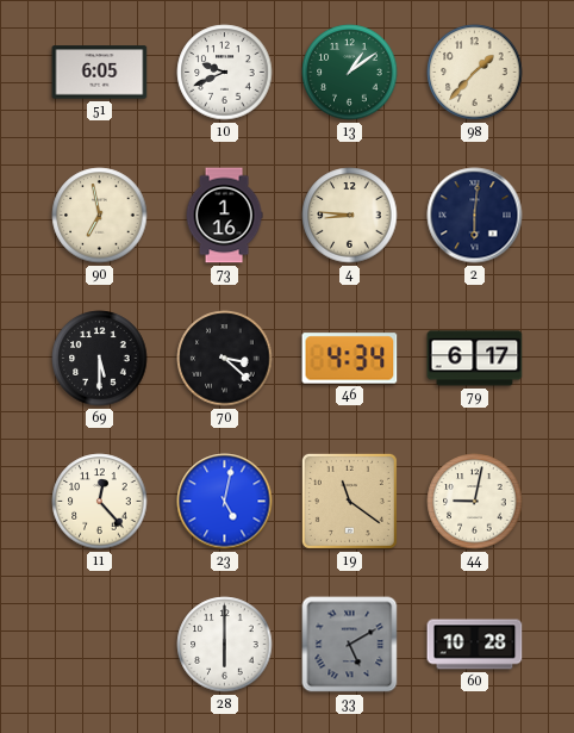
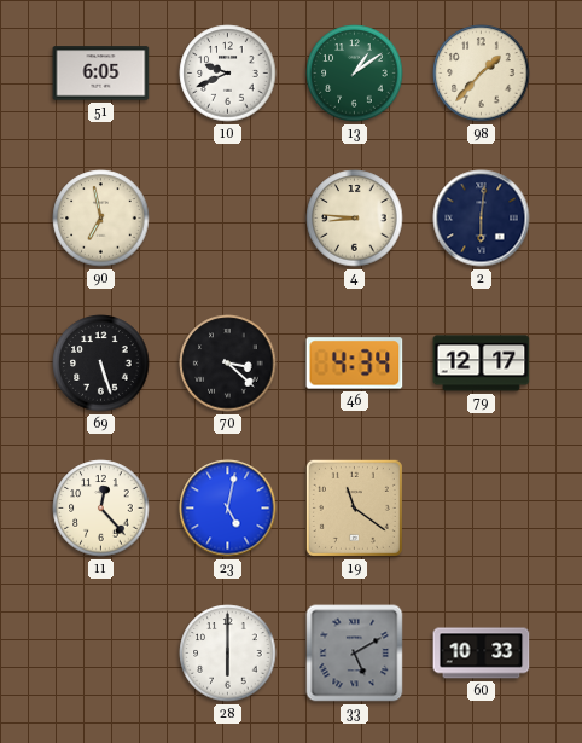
73: 1:16 -> none (224, 216)
69: 5:30 -> 5:27 (101, 364)
79: 6:17 -> 12:17 (482, 364)
44: 9:02 -> none (475, 502)
60: 10:28 -> 10:33 (482, 654)
